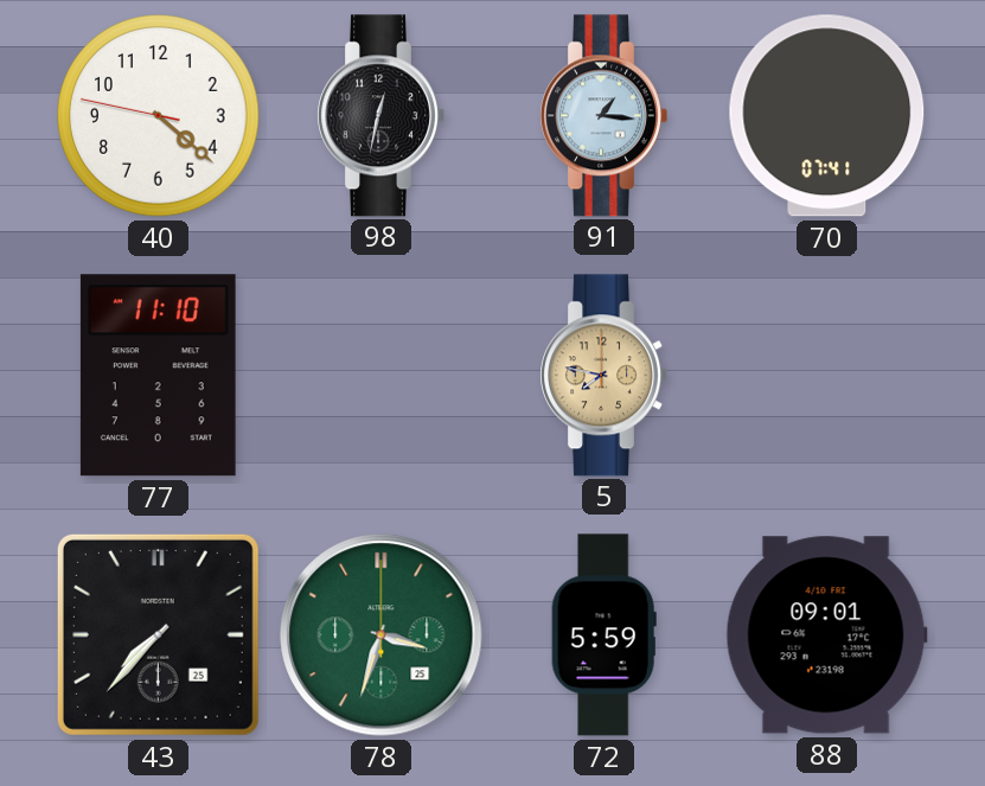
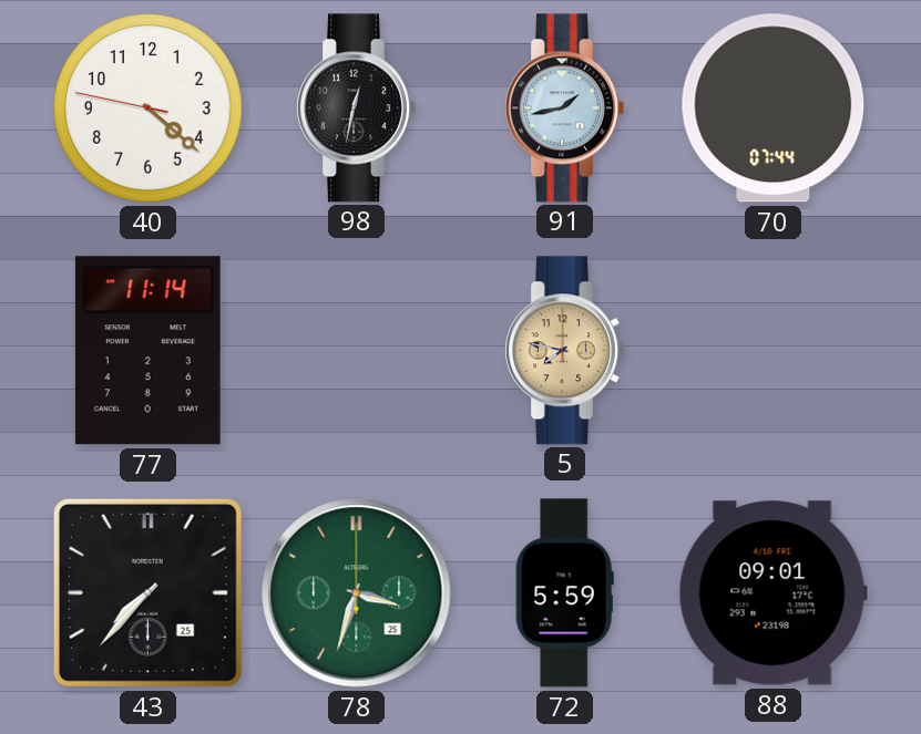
91: 1:16 -> 1:43 (564, 108)
70: 07:41 -> 07:44 (774, 108)
77: 11:10 -> 11:14 (147, 351)
